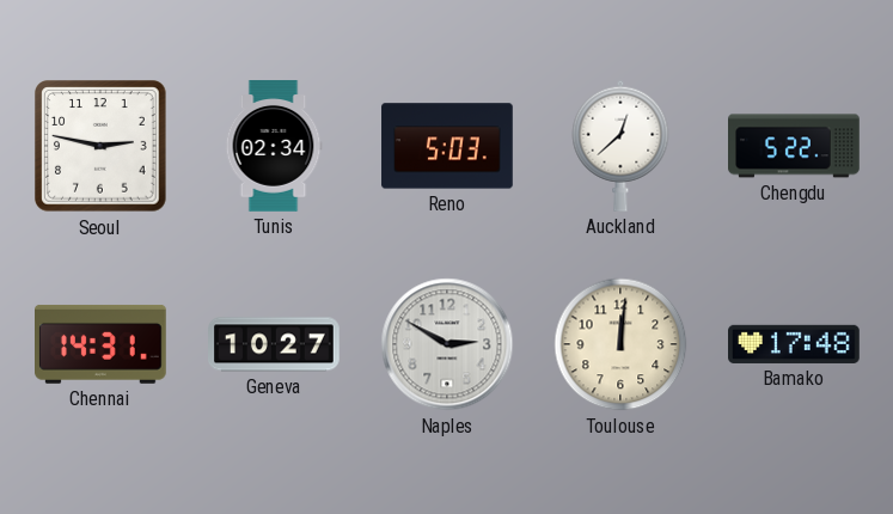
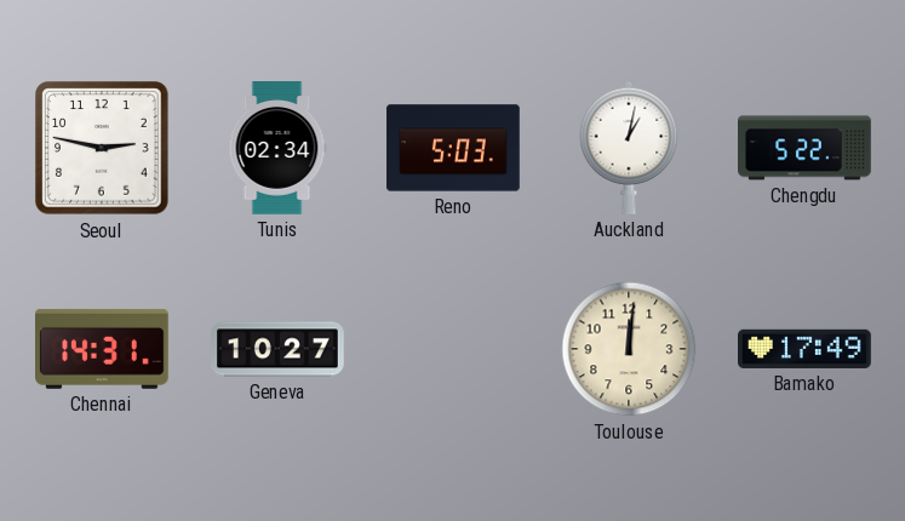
Auckland: 12:38 -> 1:02 (629, 148)
Naples: 2:50 -> none (447, 344)
Bamako: 17:48 -> 17:49 (806, 349)
